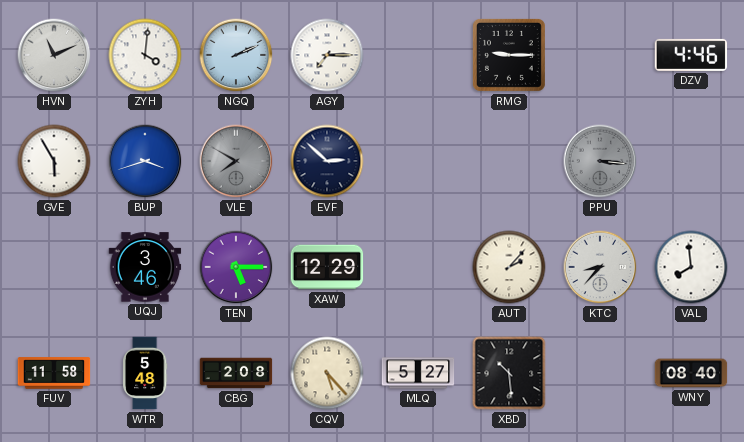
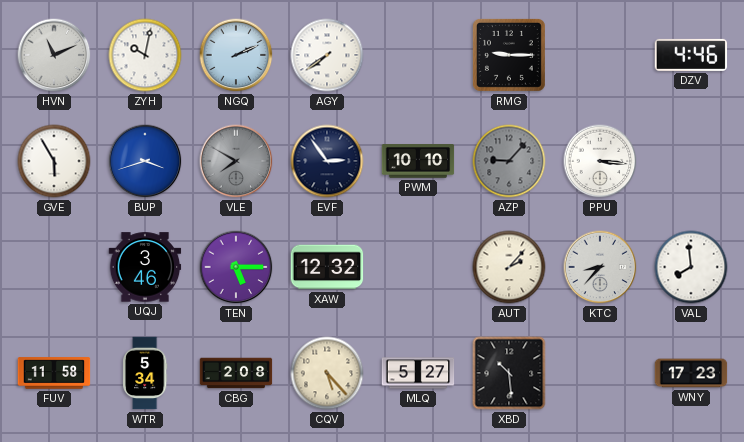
ZYH: 4:01 -> 10:02 (145, 55)
AGY: 7:15 -> 7:39 (327, 55)
EVF: 2:52 -> 2:54 (327, 161)
PWM: none -> 10:10 (418, 161)
AZP: none -> 9:07 (509, 161)
PPU dial: grey -> white (600, 161)
XAW: 12:29 -> 12:32 (327, 267)
WTR: 5:48 -> 5:34 (146, 373)
WNY: 08:40 -> 17:23 (691, 373)
